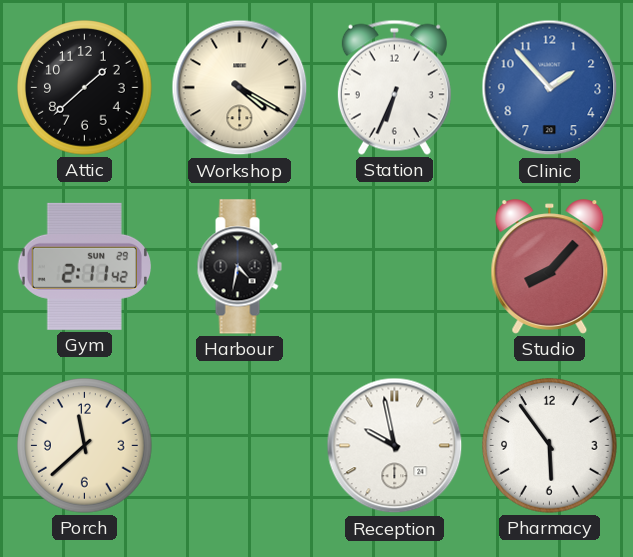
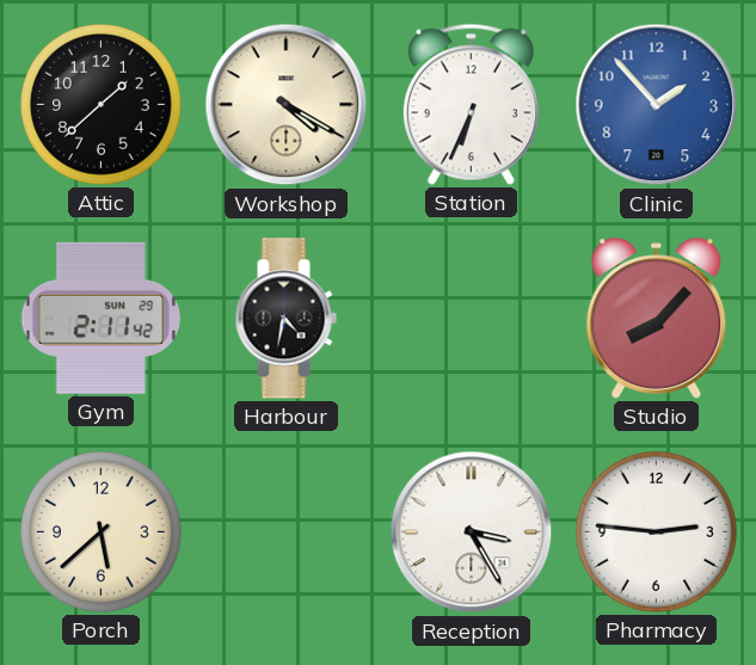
Porch: 11:38 -> 5:38 (102, 532)
Reception: 9:58 -> 3:25 (472, 532)
Pharmacy: 5:54 -> 2:46 (657, 532)
